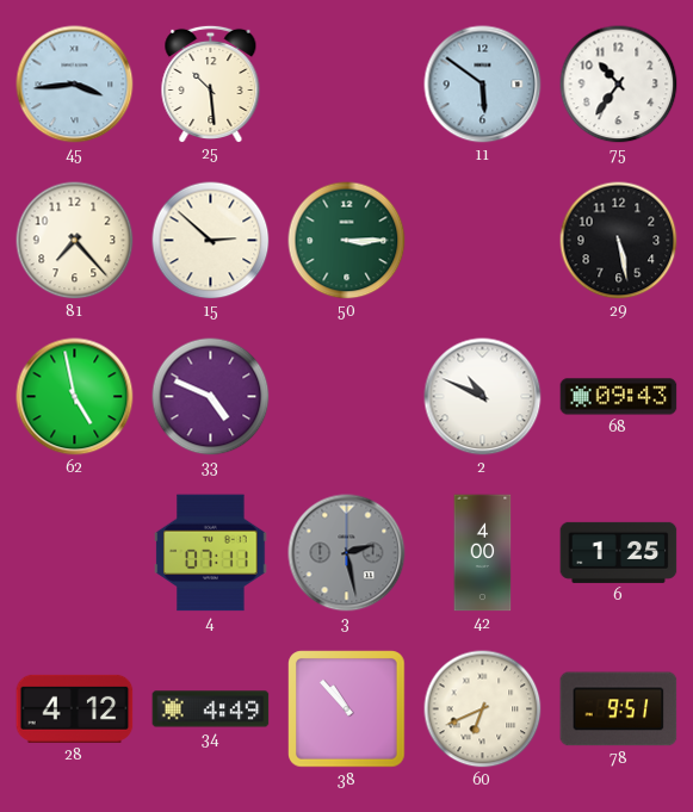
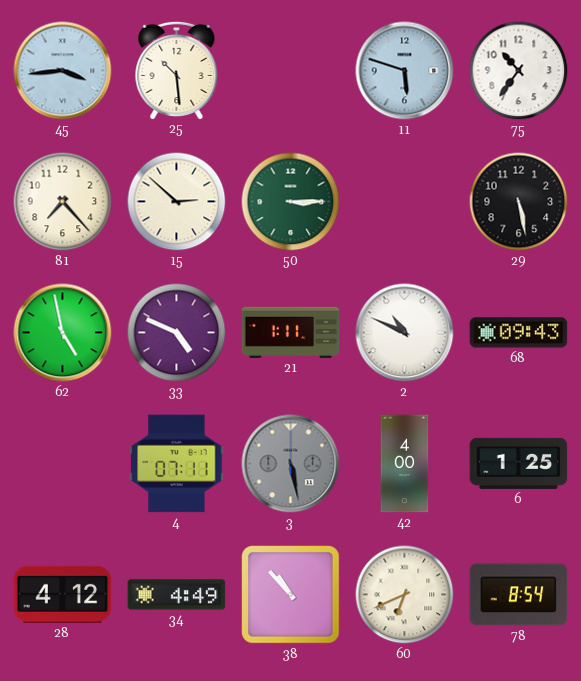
11: 5:51 -> 5:48 (405, 71)
21: none -> 1:11 (291, 332)
3: 2:28 -> 5:28 (291, 464)
78: 9:51 -> 8:54 (519, 595)
